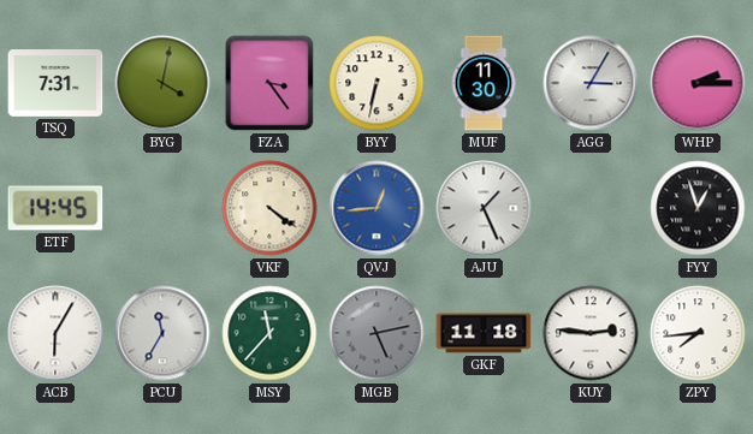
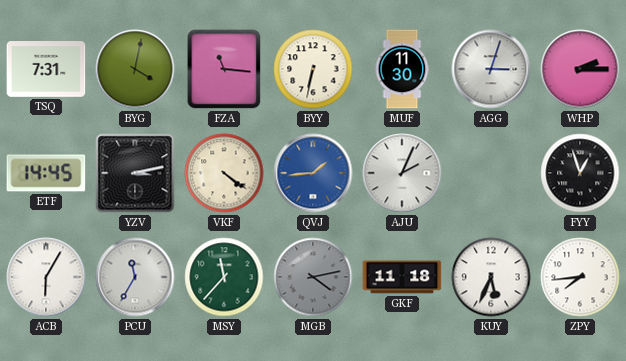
FZA: 3:24 -> 11:16 (224, 69)
AGG: 3:05 -> 3:03 (491, 69)
YZV: none -> 3:13 (135, 173)
QVJ: 12:44 -> 1:44 (313, 173)
AJU: 1:26 -> 2:04 (402, 173)
MGB: 5:13 -> 4:13 (313, 277)
KUY: 2:46 -> 5:34 (491, 277)
